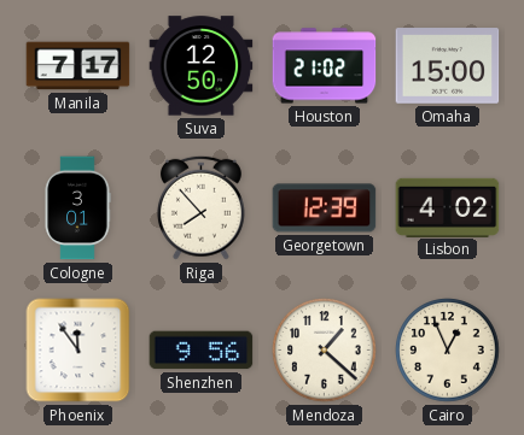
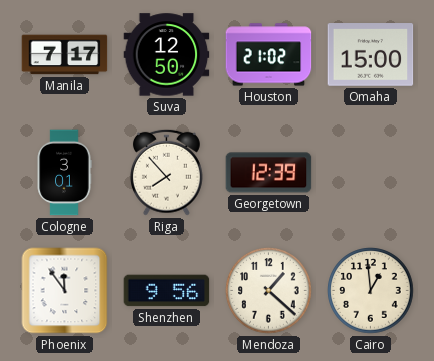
Lisbon: 4:02 -> none (448, 207)
Cairo: 12:56 -> 12:59 (371, 291)
